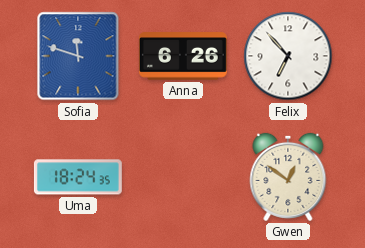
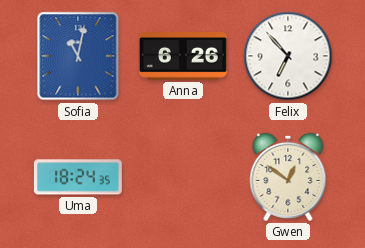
Sofia: 11:48 -> 11:02 (78, 56)
